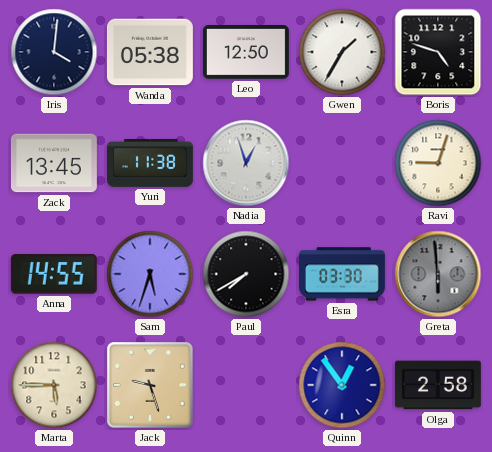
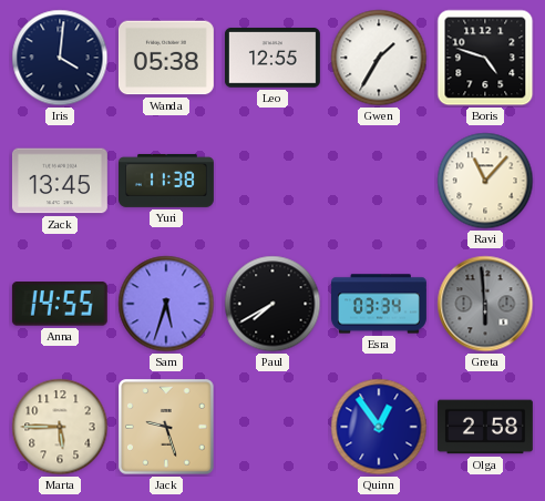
Leo: 12:50 -> 12:55 (272, 59)
Nadia: 12:57 -> none (246, 163)
Ravi: 9:03 -> 11:07 (485, 181)
Esra: 03:30 -> 03:34 (380, 304)
